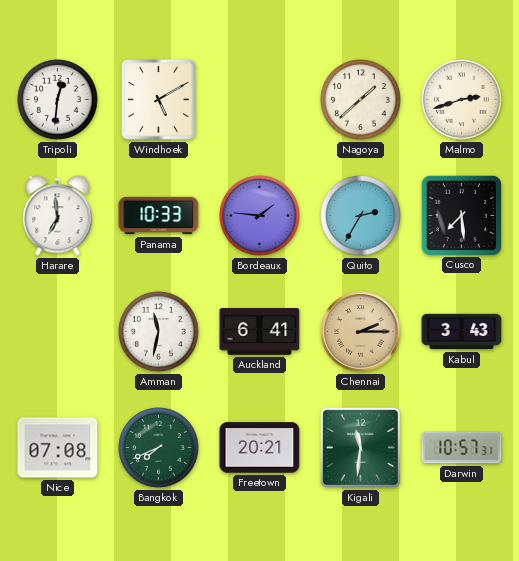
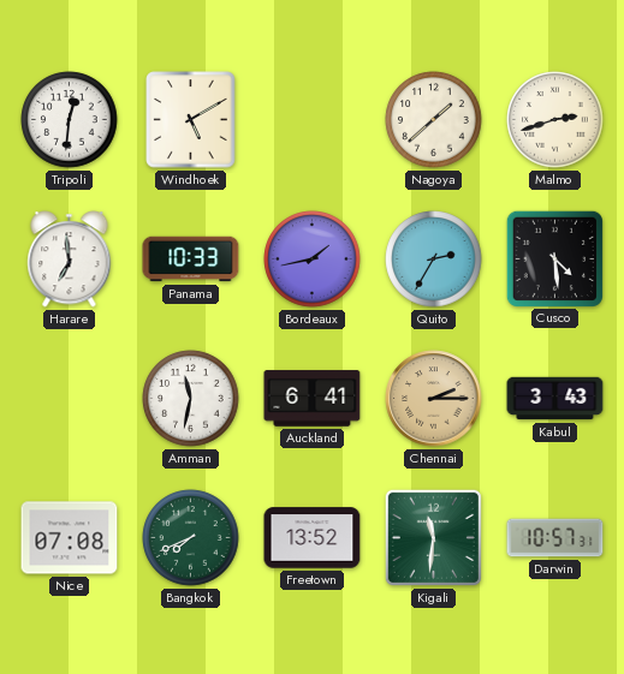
Bordeaux: 1:46 -> 1:43 (313, 260)
Cusco: 7:29 -> 4:29 (554, 258)
Freetown: 20:21 -> 13:52 (313, 538)
